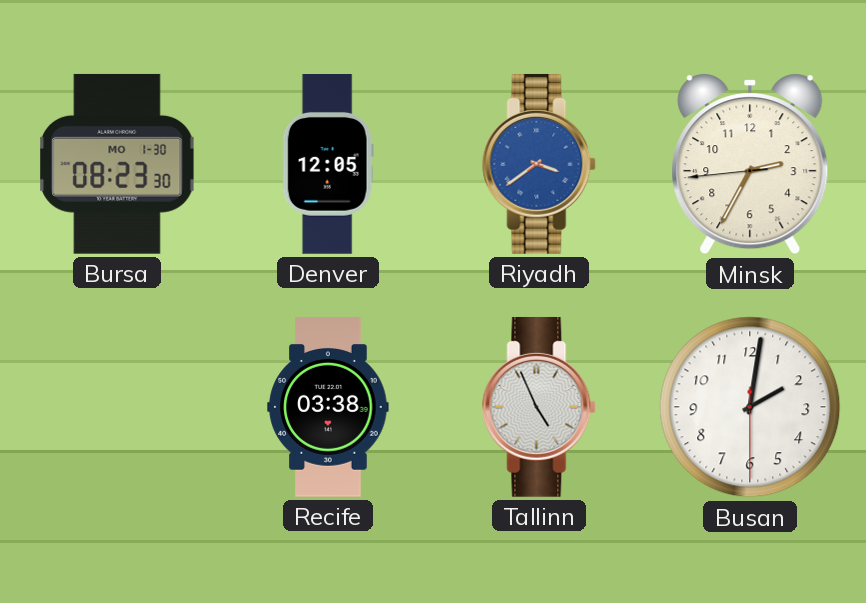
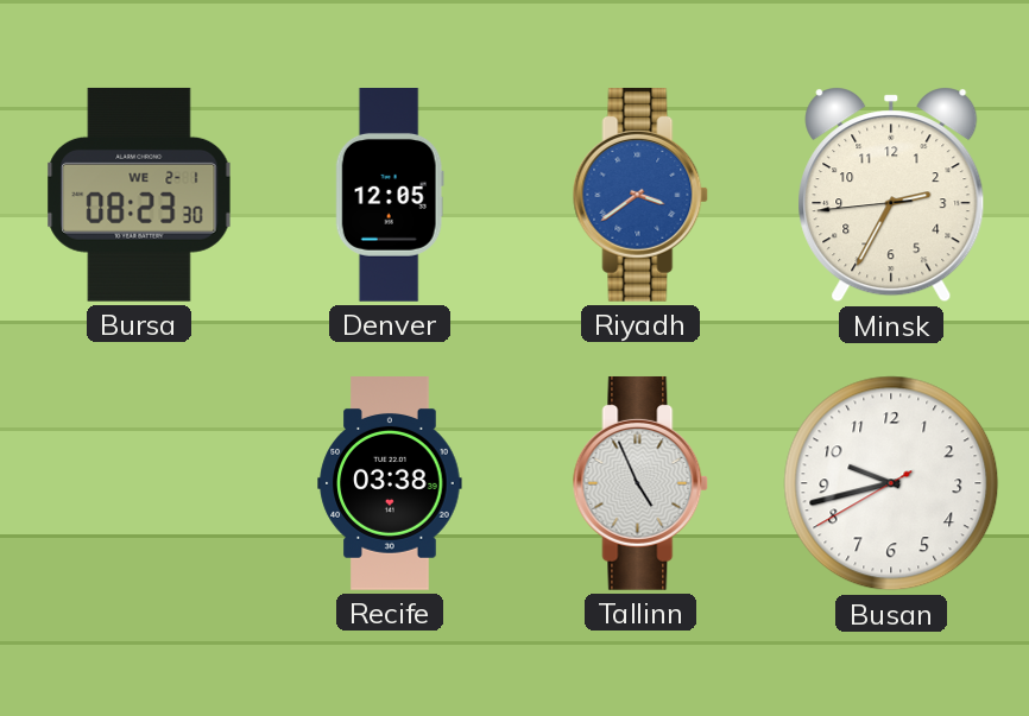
Bursa date: MO 1-30 -> WE 2-1 (139, 195)
Busan: 2:01 -> 9:42 (891, 483)
